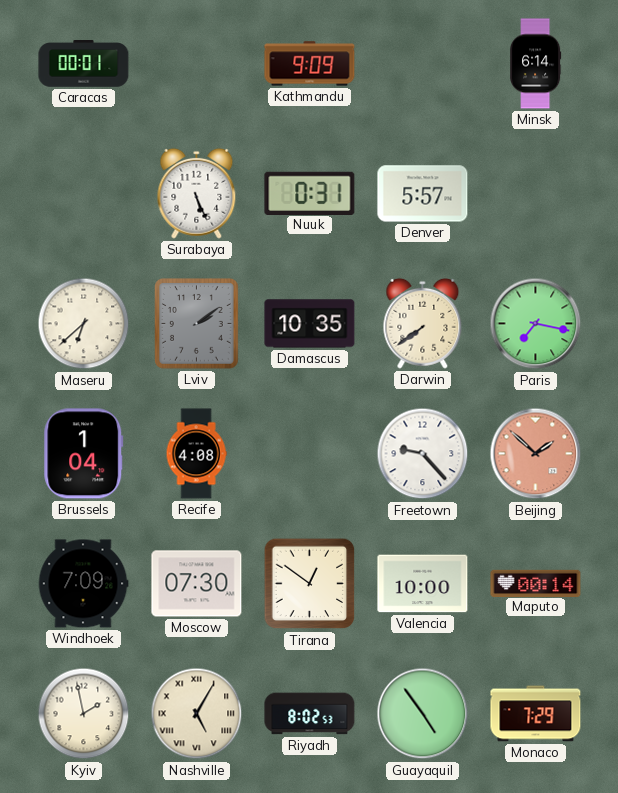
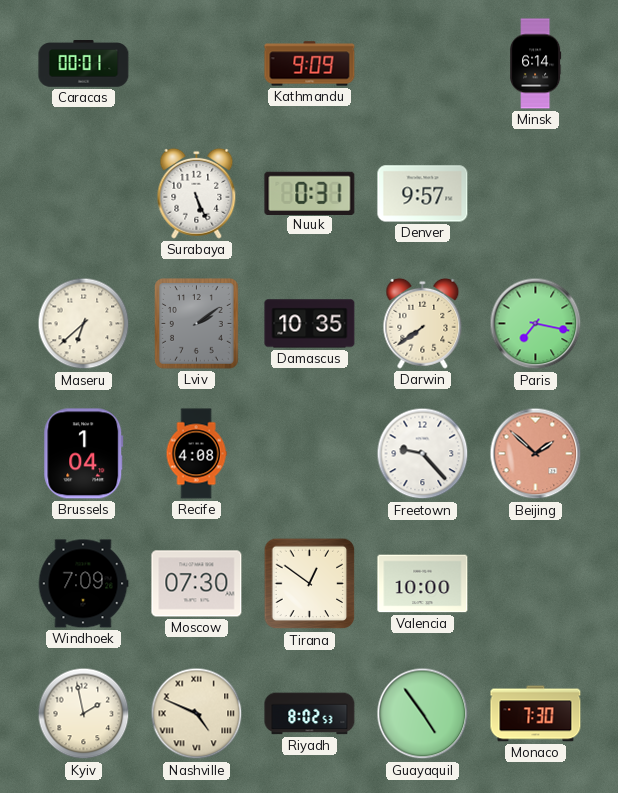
Denver: 5:57 -> 9:57 (423, 194)
Maputo: 00:14 -> none (536, 583)
Nashville: 5:05 -> 4:49 (197, 714)
Monaco: 7:29 -> 7:30 (536, 714)
